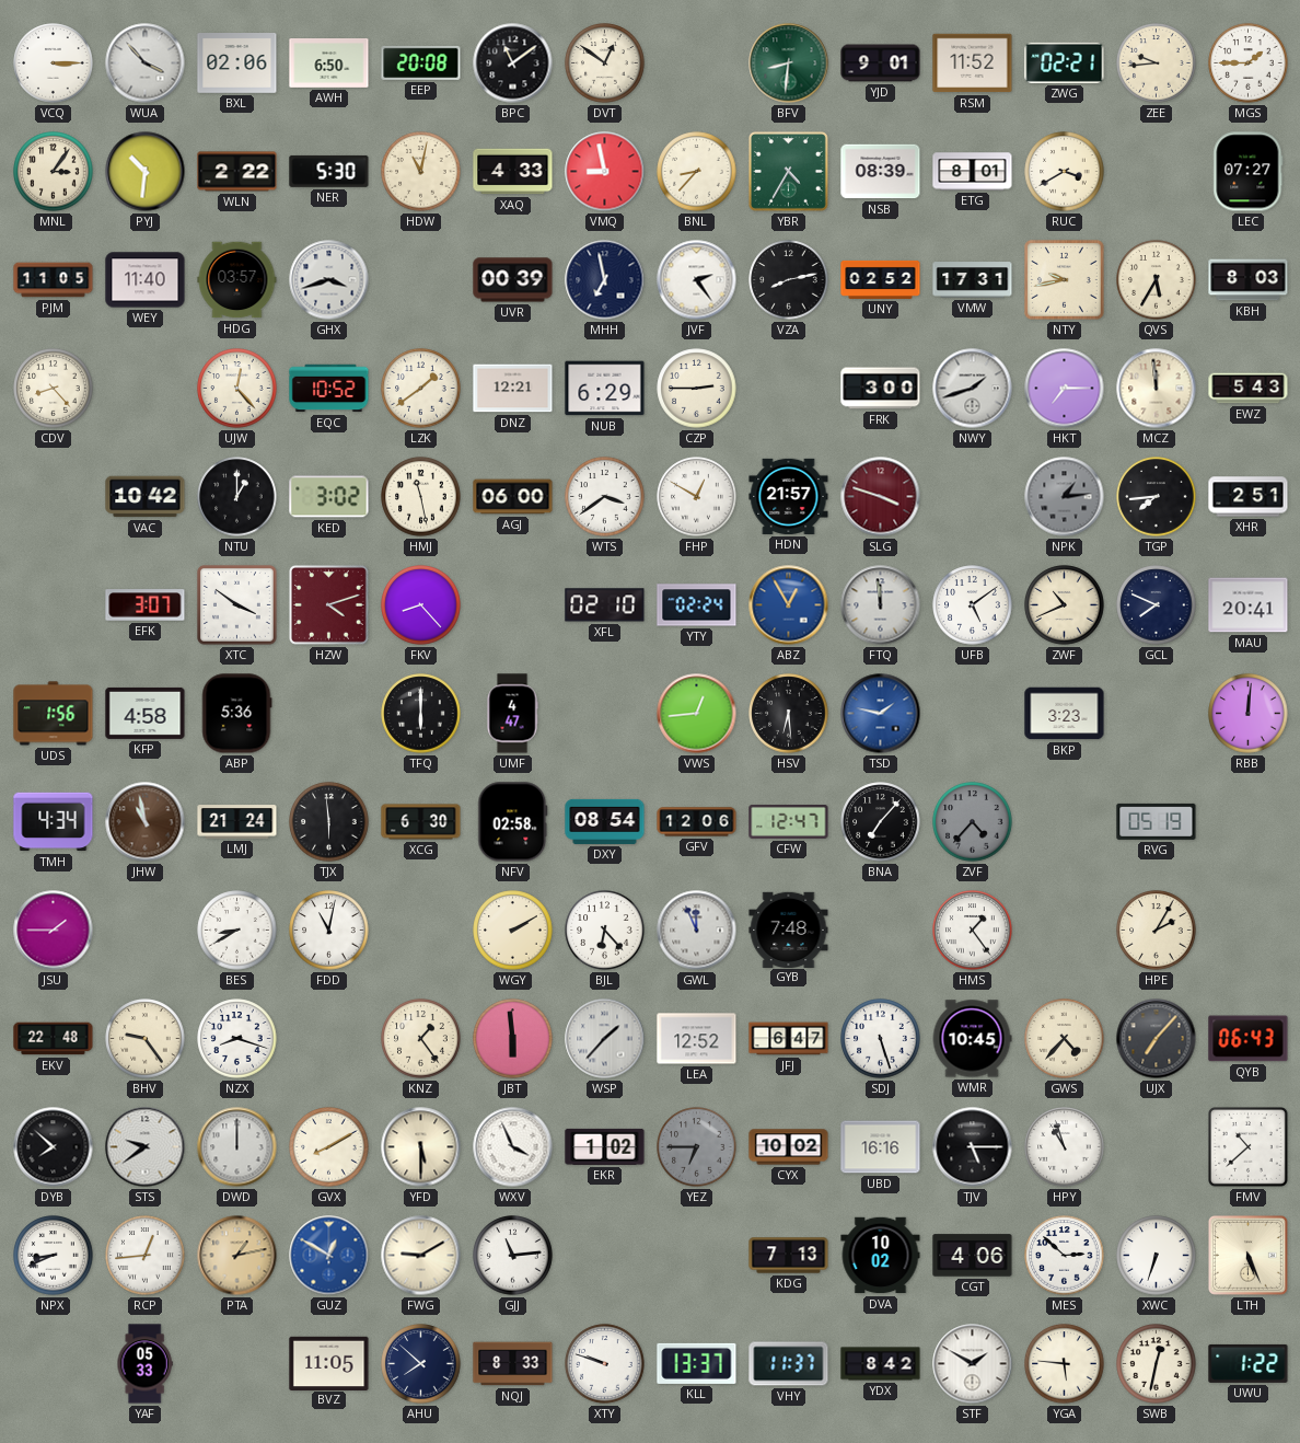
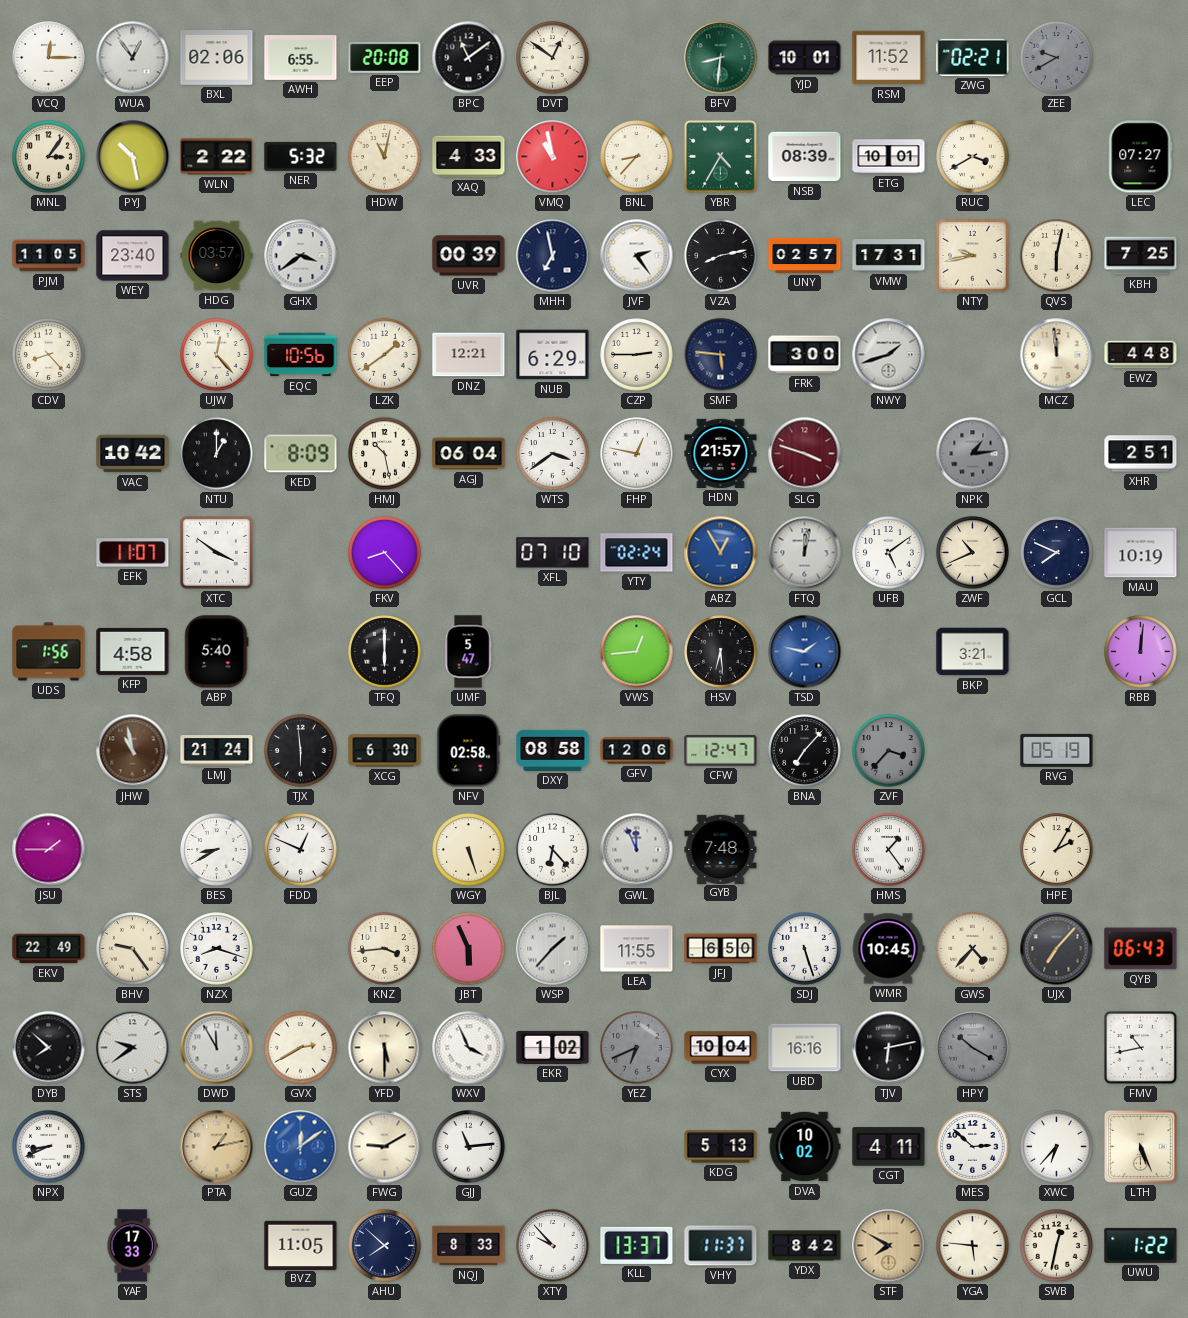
VCQ: 3:15 -> 12:15 (49, 58)
WUA: 3:53 -> 12:54 (133, 58)
AWH: 6:50 -> 6:55 (301, 58)
YJD: 9:01 -> 10:01 (805, 58)
ZEE: 9:44 -> 9:40 (1057, 58)
ZEE dial: cream -> grey (1057, 58)
MGS: 1:45 -> none (1249, 64)
PYJ: 10:31 -> 10:28 (133, 157)
NER: 5:30 -> 5:32 (301, 156)
VMQ: 8:58 -> 10:58 (553, 157)
ETG: 8:01 -> 10:01 (889, 157)
WEY: 11:40 -> 23:40 (133, 256)
GHX: 3:42 -> 3:39 (301, 256)
UNY: 02:52 -> 02:57 (805, 255)
QVS: 5:35 -> 6:02 (1057, 256)
KBH: 8:03 -> 7:25 (1141, 256)
EQC: 10:52 -> 10:56 (301, 355)
SMF: none -> 5:46 (721, 355)
HKT: 7:15 -> none (1065, 389)
EWZ: 5:43 -> 4:48 (1141, 355)
KED: 3:02 -> 8:09 (301, 454)
HMJ: 11:28 -> 10:28 (385, 454)
AGJ: 06:00 -> 06:04 (469, 454)
FHP: 12:50 -> 12:47 (637, 454)
TGP: 7:44 -> none (1157, 497)
EFK: 3:07 -> 11:07 (133, 553)
HZW: 4:12 -> none (328, 604)
XFL: 02:10 -> 07:10 (553, 553)
FTQ: 11:59 -> 12:02 (805, 553)
MAU: 20:41 -> 10:19 (1141, 553)
ABP: 5:36 -> 5:40 (216, 652)
UMF: 4:47 -> 5:47 (468, 652)
BKP: 3:23 -> 3:21 (973, 652)
TMH: 4:34 -> none (54, 822)
DXY: 08:54 -> 08:58 (553, 750)
ZVF: 4:37 -> 3:37 (889, 751)
FDD: 11:02 -> 12:49 (301, 850)
WGY: 2:10 -> 5:27 (469, 850)
EKV: 22:48 -> 22:49 (49, 949)
KNZ: 1:24 -> 3:44 (385, 949)
JBT: 5:59 -> 5:56 (469, 949)
LEA: 12:52 -> 11:55 (637, 949)
JFJ: 6:47 -> 6:50 (721, 949)
DWD: 12:00 -> 11:55 (217, 1048)
GVX: 8:10 -> 2:40 (301, 1048)
YEZ: 6:45 -> 6:41 (637, 1048)
CYX: 10:02 -> 10:04 (721, 1048)
TJV: 5:15 -> 6:13 (889, 1048)
HPY: 10:57 -> 10:20 (973, 1048)
HPY dial: white -> grey (973, 1048)
FMV: 10:38 -> 10:43 (1141, 1048)
RCP: 12:44 -> none (146, 1256)
GUZ: 12:50 -> 12:09 (301, 1147)
KDG: 7:13 -> 5:13 (721, 1147)
CGT: 4:06 -> 4:11 (889, 1147)
XWC: 6:33 -> 6:37 (1057, 1147)
YAF: 05:33 -> 17:33 (132, 1246)
XTY: 9:48 -> 9:53 (553, 1246)
STF: 1:50 -> 7:50 (889, 1246)
STF dial: white -> champagne (889, 1246)
